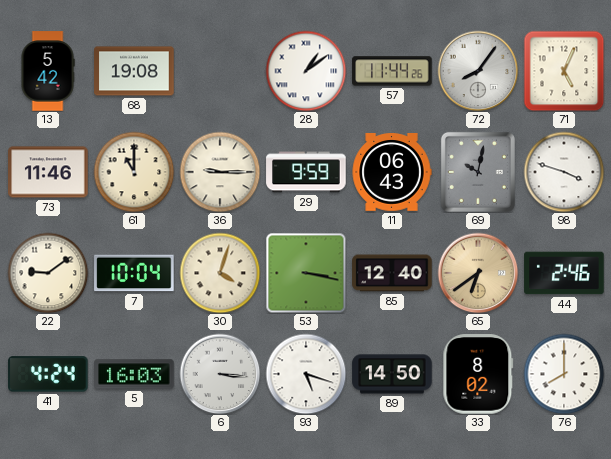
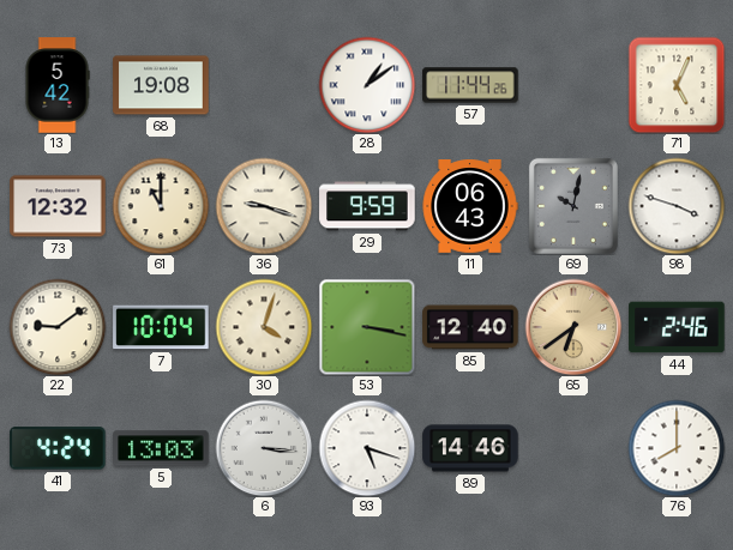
72: 8:06 -> none (478, 71)
73: 11:46 -> 12:32 (58, 206)
36: 9:15 -> 9:18 (264, 206)
5: 16:03 -> 13:03 (161, 448)
89: 14:50 -> 14:46 (470, 448)
33: 8:02 -> none (478, 374)
